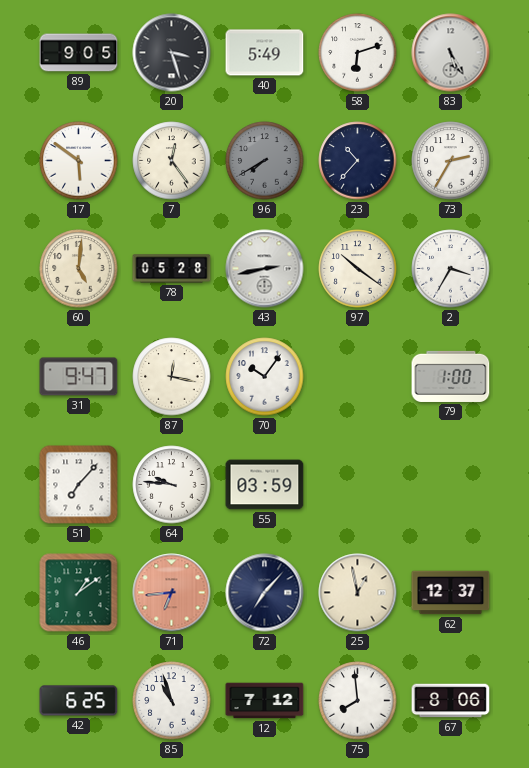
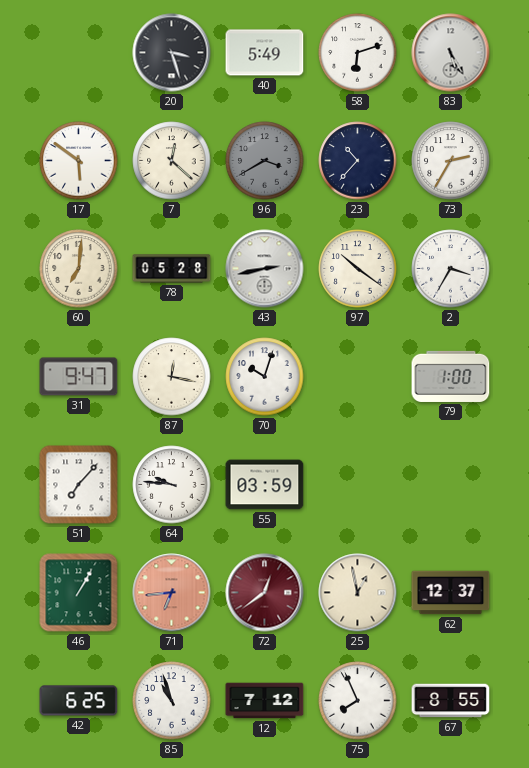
89: 9:05 -> none (79, 53)
7: 12:24 -> 12:22 (172, 161)
96: 7:40 -> 3:40 (265, 161)
60: 5:01 -> 7:01 (79, 269)
70: 10:06 -> 10:03 (265, 377)
46: 1:09 -> 1:05 (79, 593)
72: 7:07 -> 12:39 (265, 593)
72 dial: navy -> burgundy (265, 593)
75: 7:59 -> 7:56 (358, 701)
67: 8:06 -> 8:55 (451, 701)
